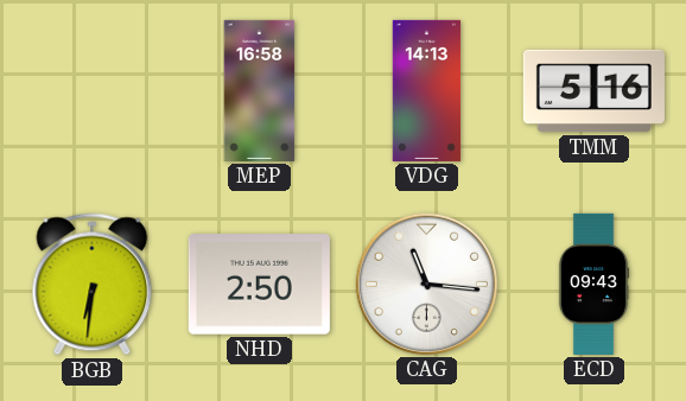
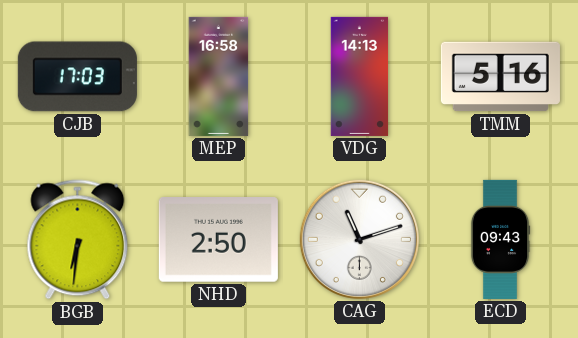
CJB: none -> 17:03 (77, 77)
CAG: 11:16 -> 11:12 (359, 239)
